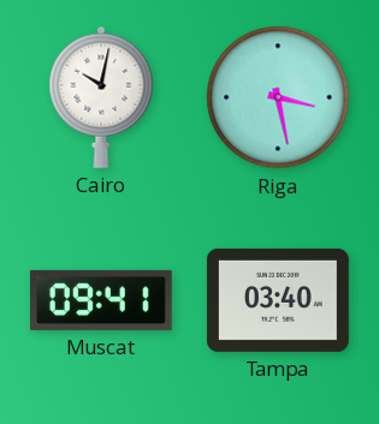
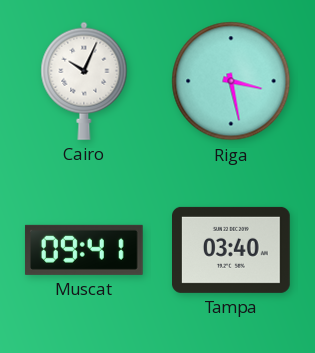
Cairo: 10:02 -> 10:04 (84, 81)
